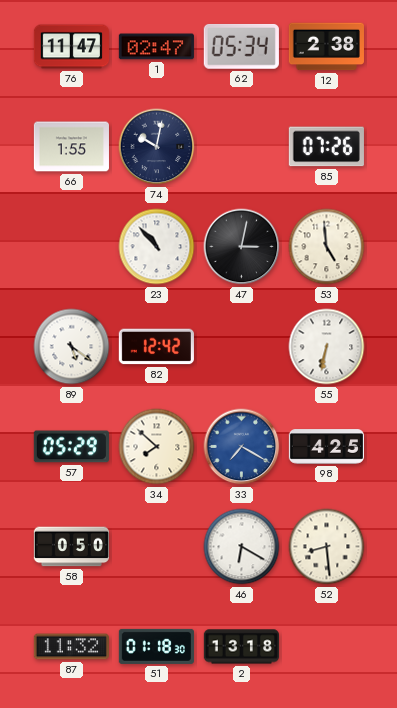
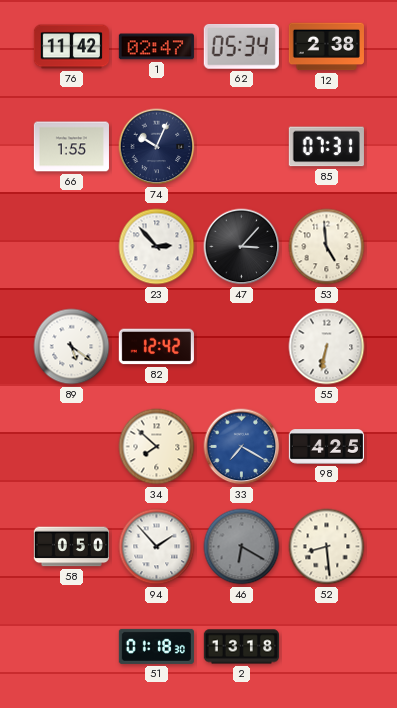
76: 11:47 -> 11:42 (71, 47)
74: 10:02 -> 10:04 (157, 147)
85: 07:26 -> 07:31 (326, 147)
23: 10:53 -> 2:53 (157, 247)
47: 3:02 -> 3:07 (242, 247)
57: 05:29 -> none (71, 447)
94: none -> 1:53 (157, 547)
46 dial: white -> grey (242, 547)
87: 11:32 -> none (71, 647)
